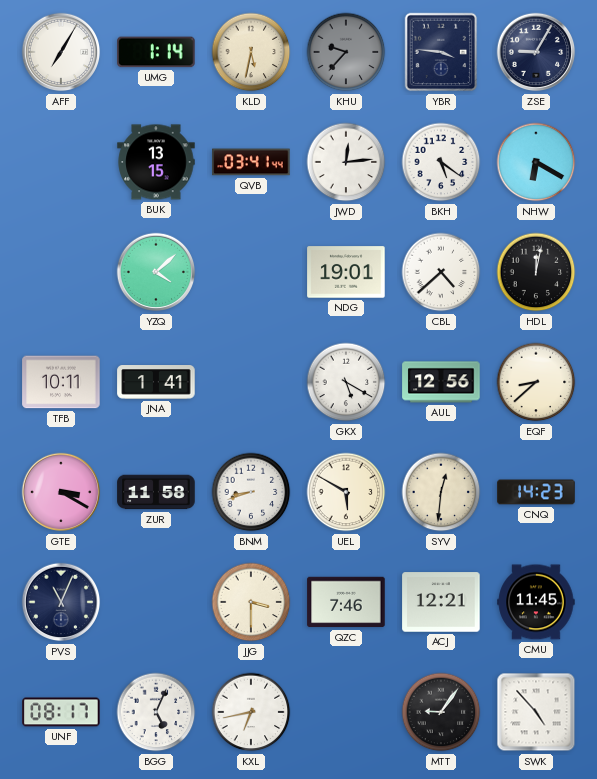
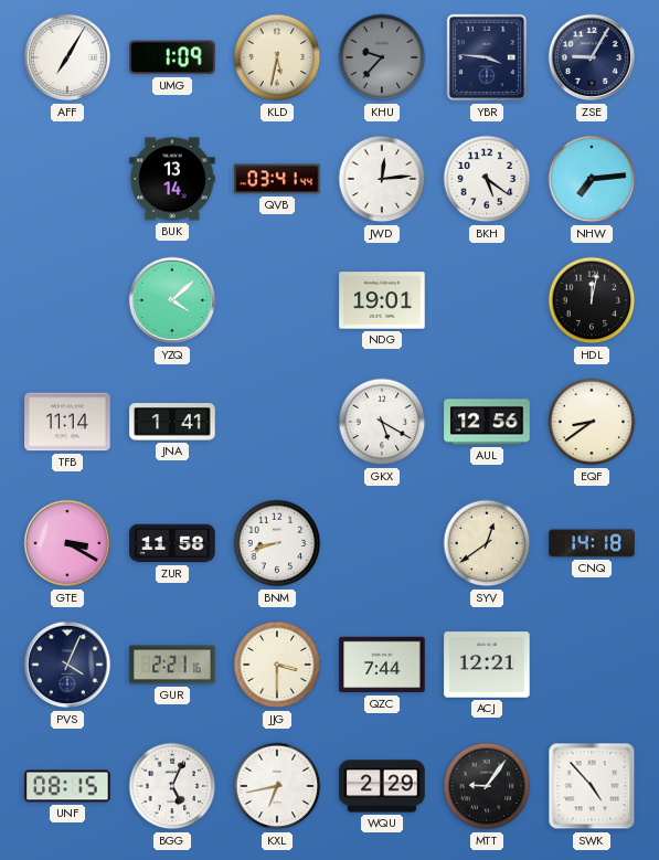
UMG: 1:14 -> 1:09 (172, 57)
BUK: 13:15 -> 13:14 (172, 179)
NHW: 6:20 -> 7:14 (592, 179)
CBL: 4:38 -> none (441, 272)
TFB: 10:11 -> 11:14 (67, 422)
EQF: 8:38 -> 8:39 (592, 422)
UEL: 5:50 -> none (346, 492)
SYV: 12:31 -> 12:39 (487, 543)
CNQ: 14:23 -> 14:18 (592, 543)
PVS: 11:04 -> 4:04 (67, 665)
GUR: none -> 2:21 (172, 665)
QZC: 7:46 -> 7:44 (382, 665)
CMU: 11:45 -> none (536, 602)
UNF: 08:17 -> 08:15 (67, 786)
WQU: none -> 2:29 (382, 786)
